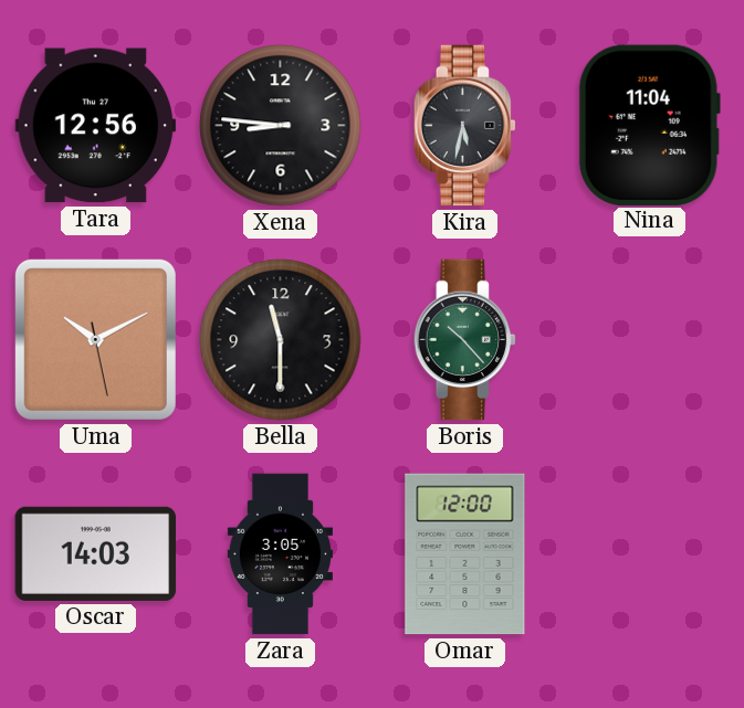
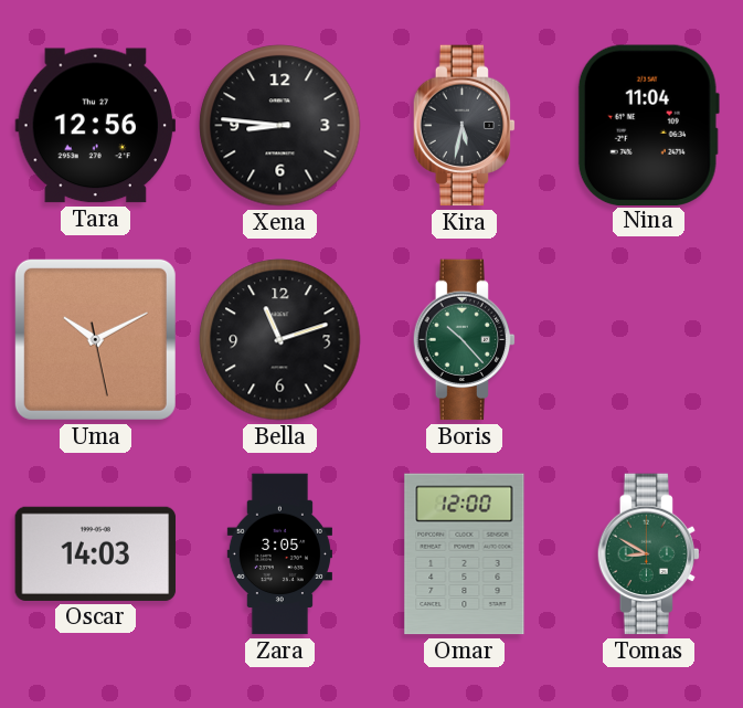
Bella: 11:30 -> 11:12 (280, 340)
Tomas: none -> 8:50 (648, 554)
